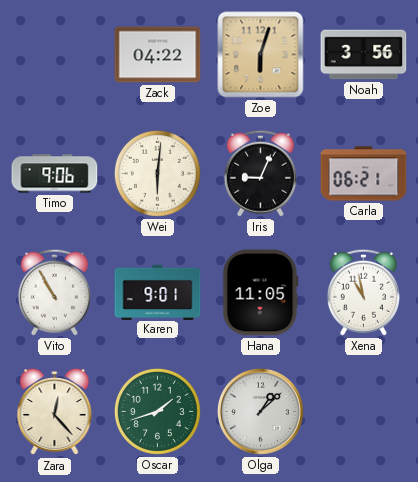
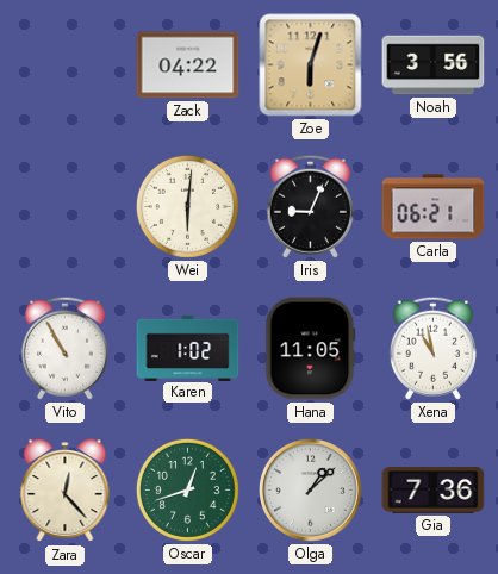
Timo: 9:06 -> none (55, 174)
Karen: 9:01 -> 1:02 (188, 348)
Oscar: 1:42 -> 12:42 (187, 489)
Gia: none -> 7:36 (434, 491)
